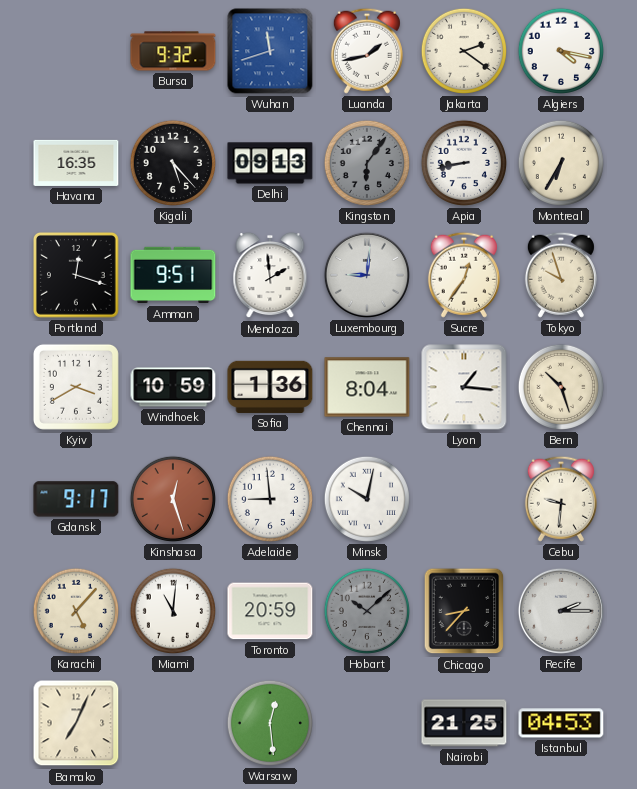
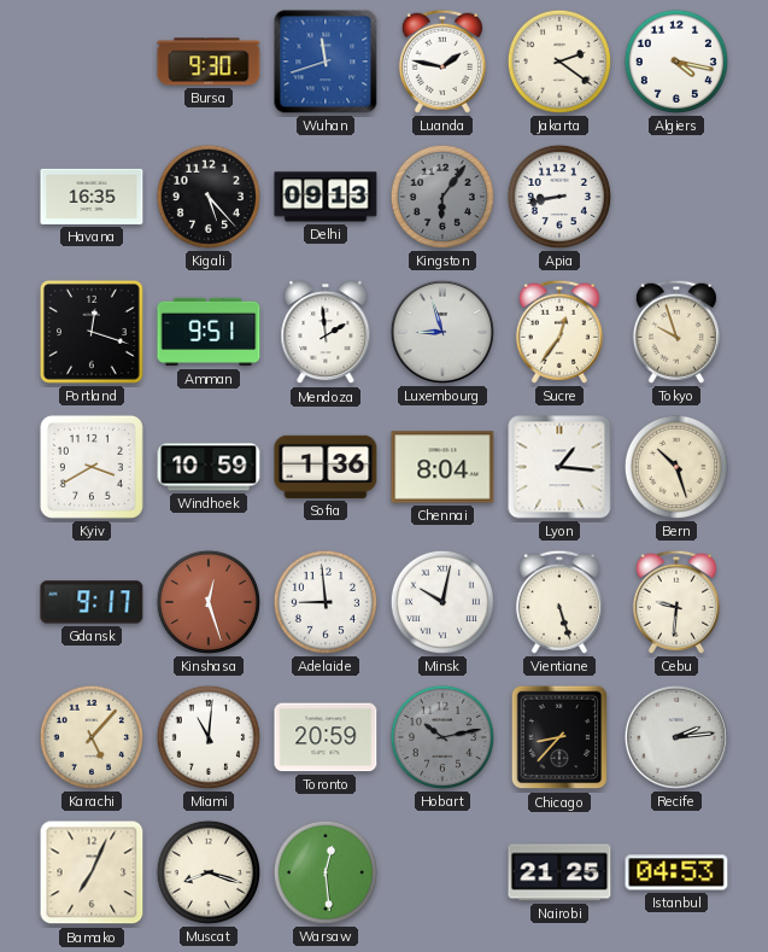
Bursa: 9:32 -> 9:30 (209, 62)
Luanda: 1:43 -> 1:47 (442, 62)
Montreal: 6:35 -> none (561, 163)
Luxembourg: 9:01 -> 8:57 (442, 332)
Vientiane: none -> 5:27 (559, 602)
Hobart: 10:08 -> 10:13 (442, 737)
Recife: 2:15 -> 2:14 (676, 737)
Muscat: none -> 8:18 (209, 872)
